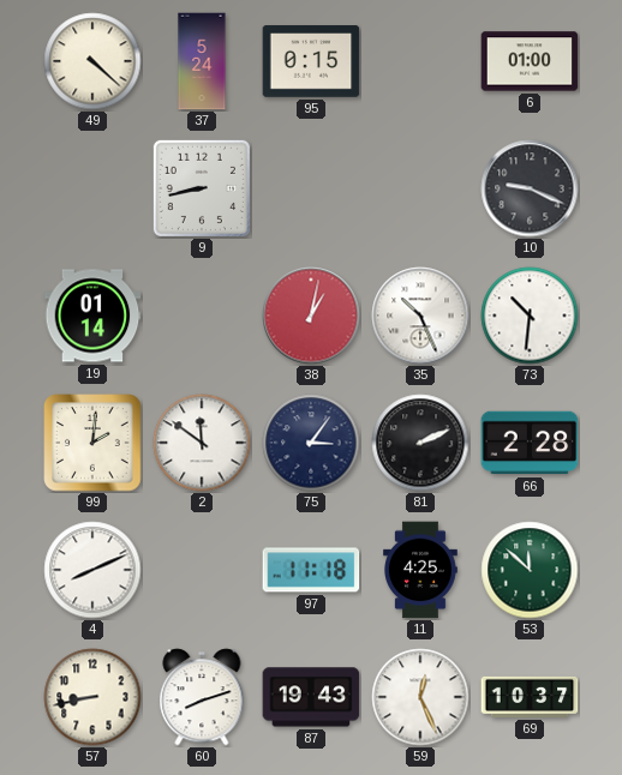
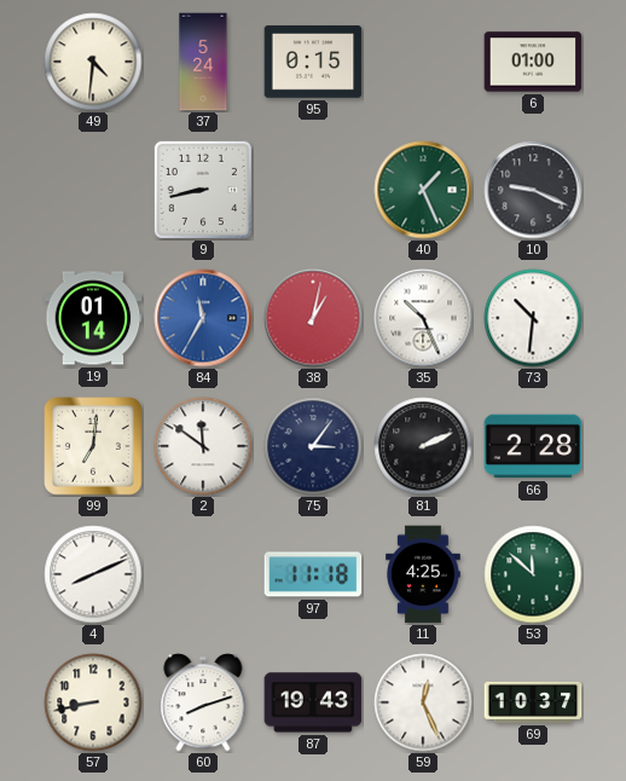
49: 4:22 -> 4:31 (93, 62)
40: none -> 1:26 (423, 190)
84: none -> 11:35 (203, 318)
99: 2:01 -> 7:01 (93, 446)
